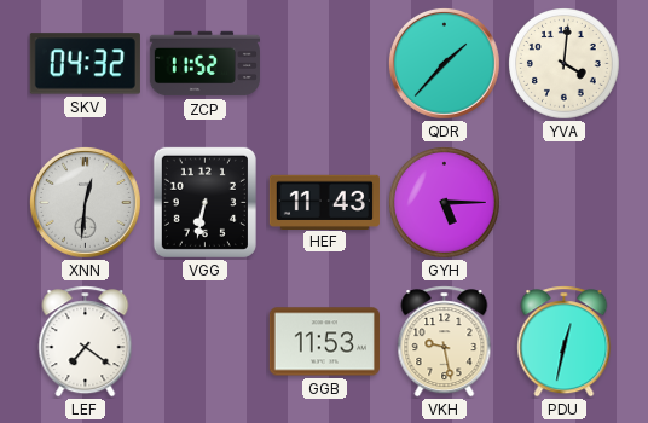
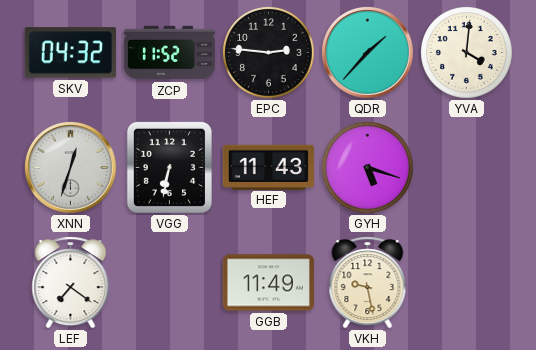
EPC: none -> 2:46 (269, 53)
XNN: 12:31 -> 12:33 (70, 167)
GYH: 5:15 -> 5:18 (368, 168)
GGB: 11:53 -> 11:49 (268, 283)
PDU: 12:32 -> none (565, 342)
